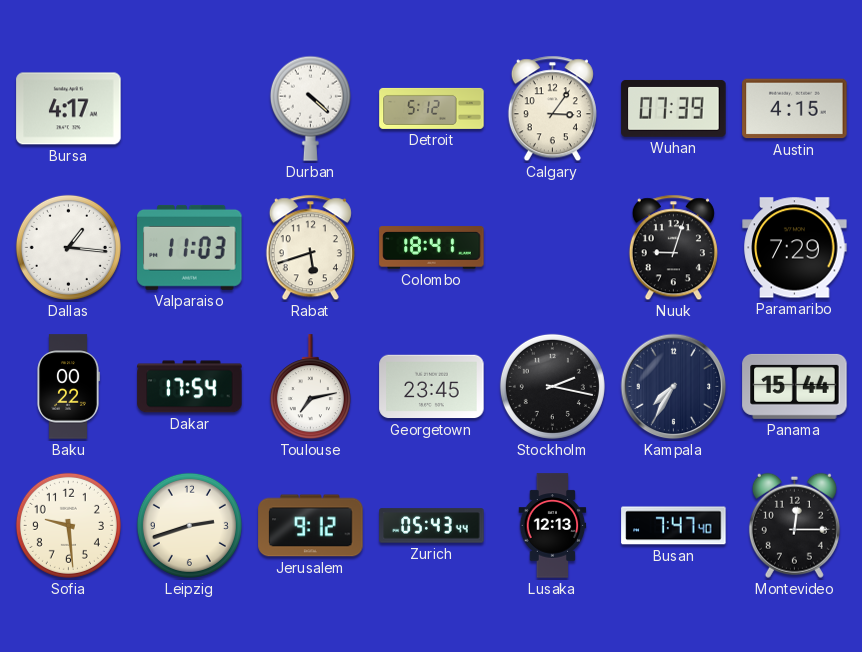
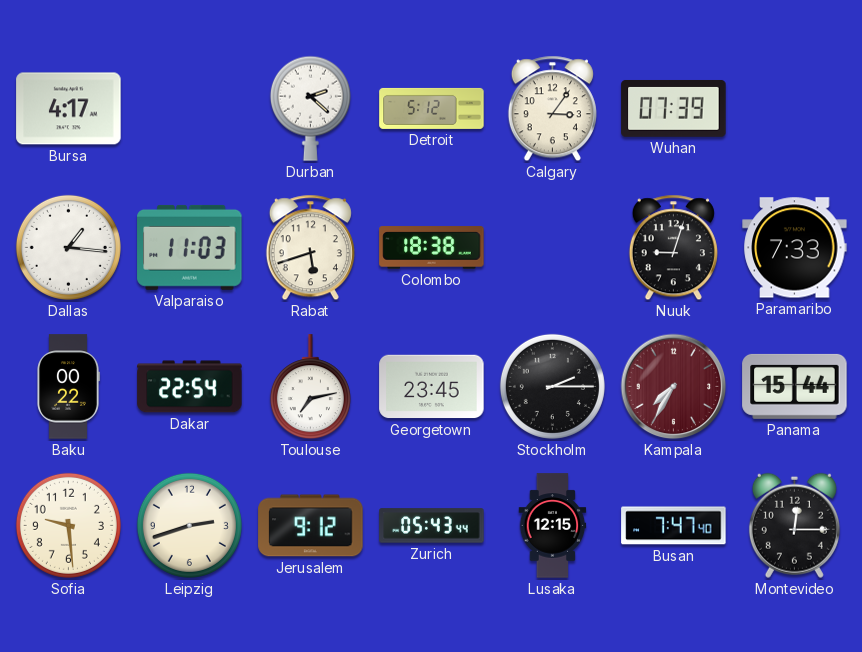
Durban: 4:22 -> 2:22 (310, 108)
Austin: 4:15 -> none (795, 109)
Colombo: 18:41 -> 18:38 (432, 248)
Paramaribo: 7:29 -> 7:33 (795, 248)
Dakar: 17:54 -> 22:54 (190, 387)
Stockholm: 2:17 -> 2:15 (552, 386)
Kampala dial: navy -> burgundy (674, 387)
Lusaka: 12:13 -> 12:15 (553, 526)
